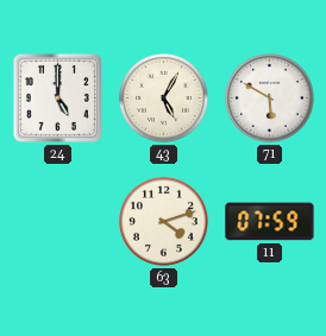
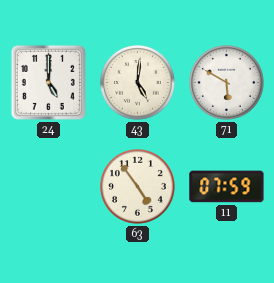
43: 5:05 -> 5:01 (137, 82)
63: 4:12 -> 4:54 (137, 186)
